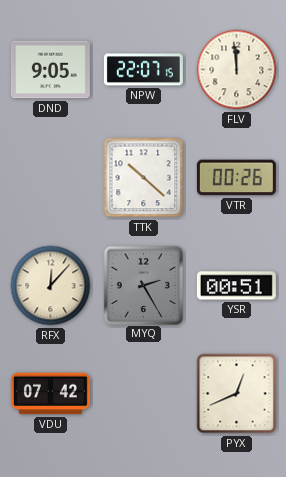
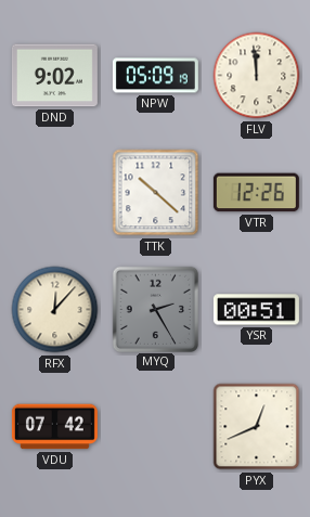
DND: 9:05 -> 9:02 (54, 76)
NPW: 22:07 -> 05:09 (155, 76)
VTR: 00:26 -> 12:26 (256, 193)
